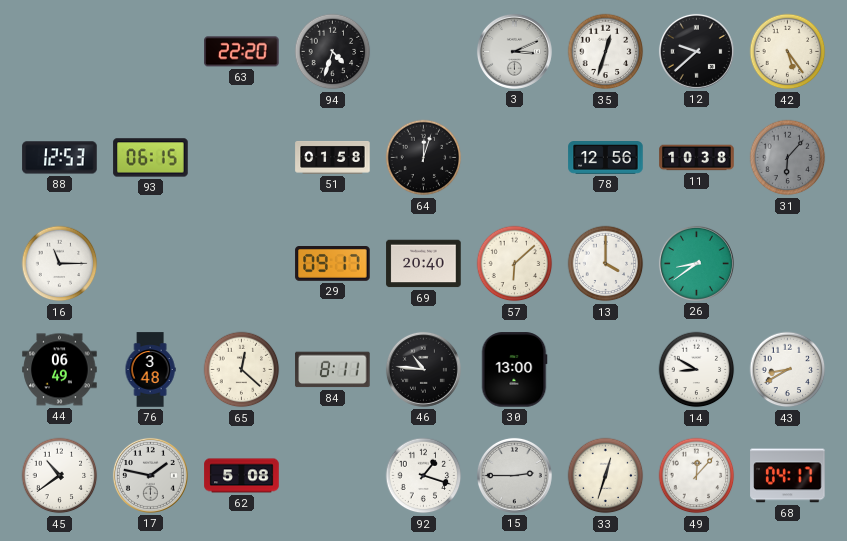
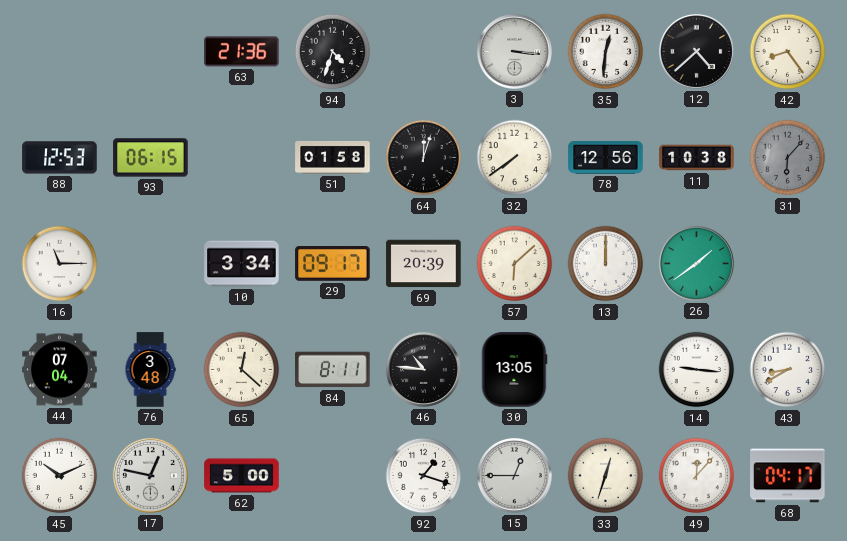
63: 22:20 -> 21:36 (242, 52)
3: 3:11 -> 3:16 (514, 51)
35: 12:33 -> 12:31 (606, 52)
12: 9:38 -> 4:38 (696, 51)
42: 5:24 -> 8:24 (788, 52)
32: none -> 7:39 (515, 158)
10: none -> 3:34 (242, 264)
69: 20:40 -> 20:39 (424, 264)
13: 4:00 -> 12:00 (606, 264)
26: 8:39 -> 1:39 (696, 263)
44: 06:49 -> 07:04 (60, 370)
30: 13:00 -> 13:05 (514, 370)
14: 8:50 -> 9:16 (697, 370)
45: 10:39 -> 10:11 (60, 476)
17: 1:47 -> 12:47 (150, 475)
62: 5:08 -> 5:00 (242, 476)
15: 2:45 -> 12:45 (514, 475)
